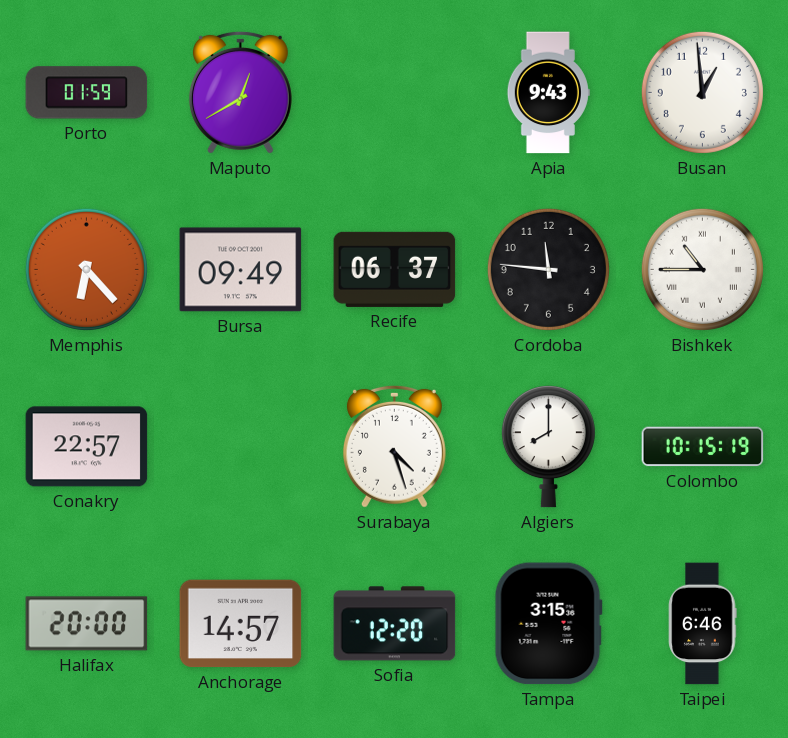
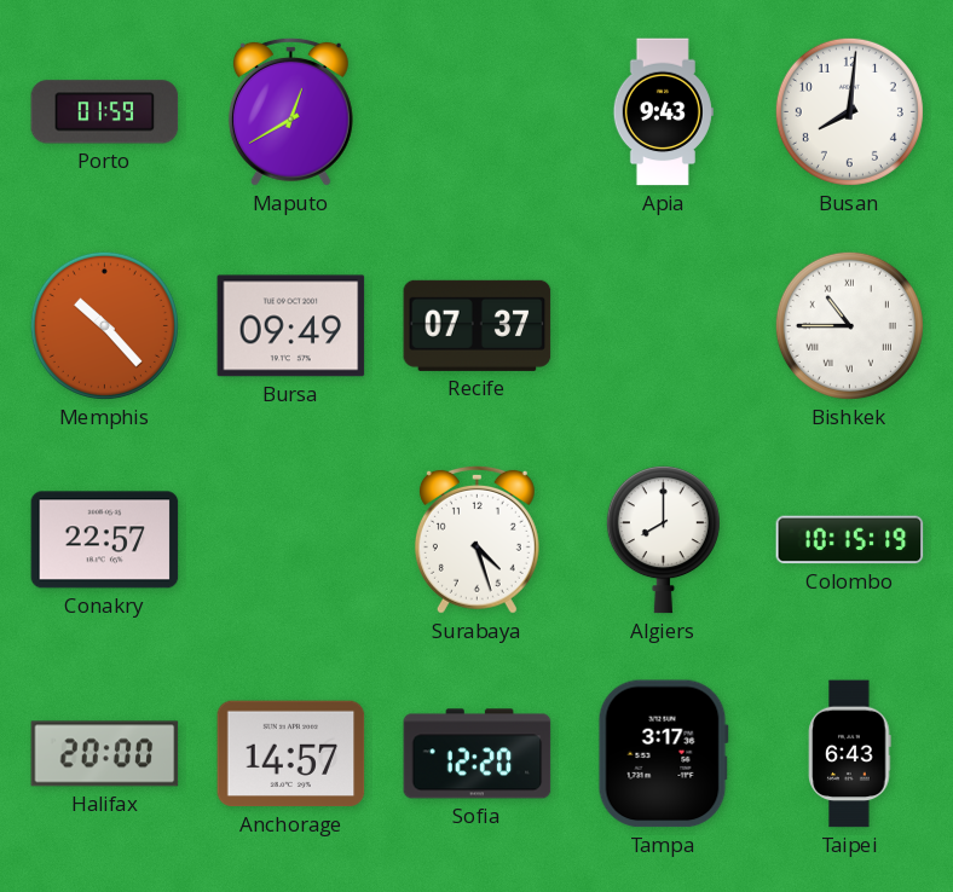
Busan: 12:59 -> 8:01 (849, 111)
Memphis: 6:23 -> 10:23 (104, 325)
Recife: 06:37 -> 07:37 (478, 325)
Cordoba: 11:46 -> none (548, 269)
Tampa: 3:15 -> 3:17 (663, 754)
Taipei: 6:46 -> 6:43 (850, 754)
